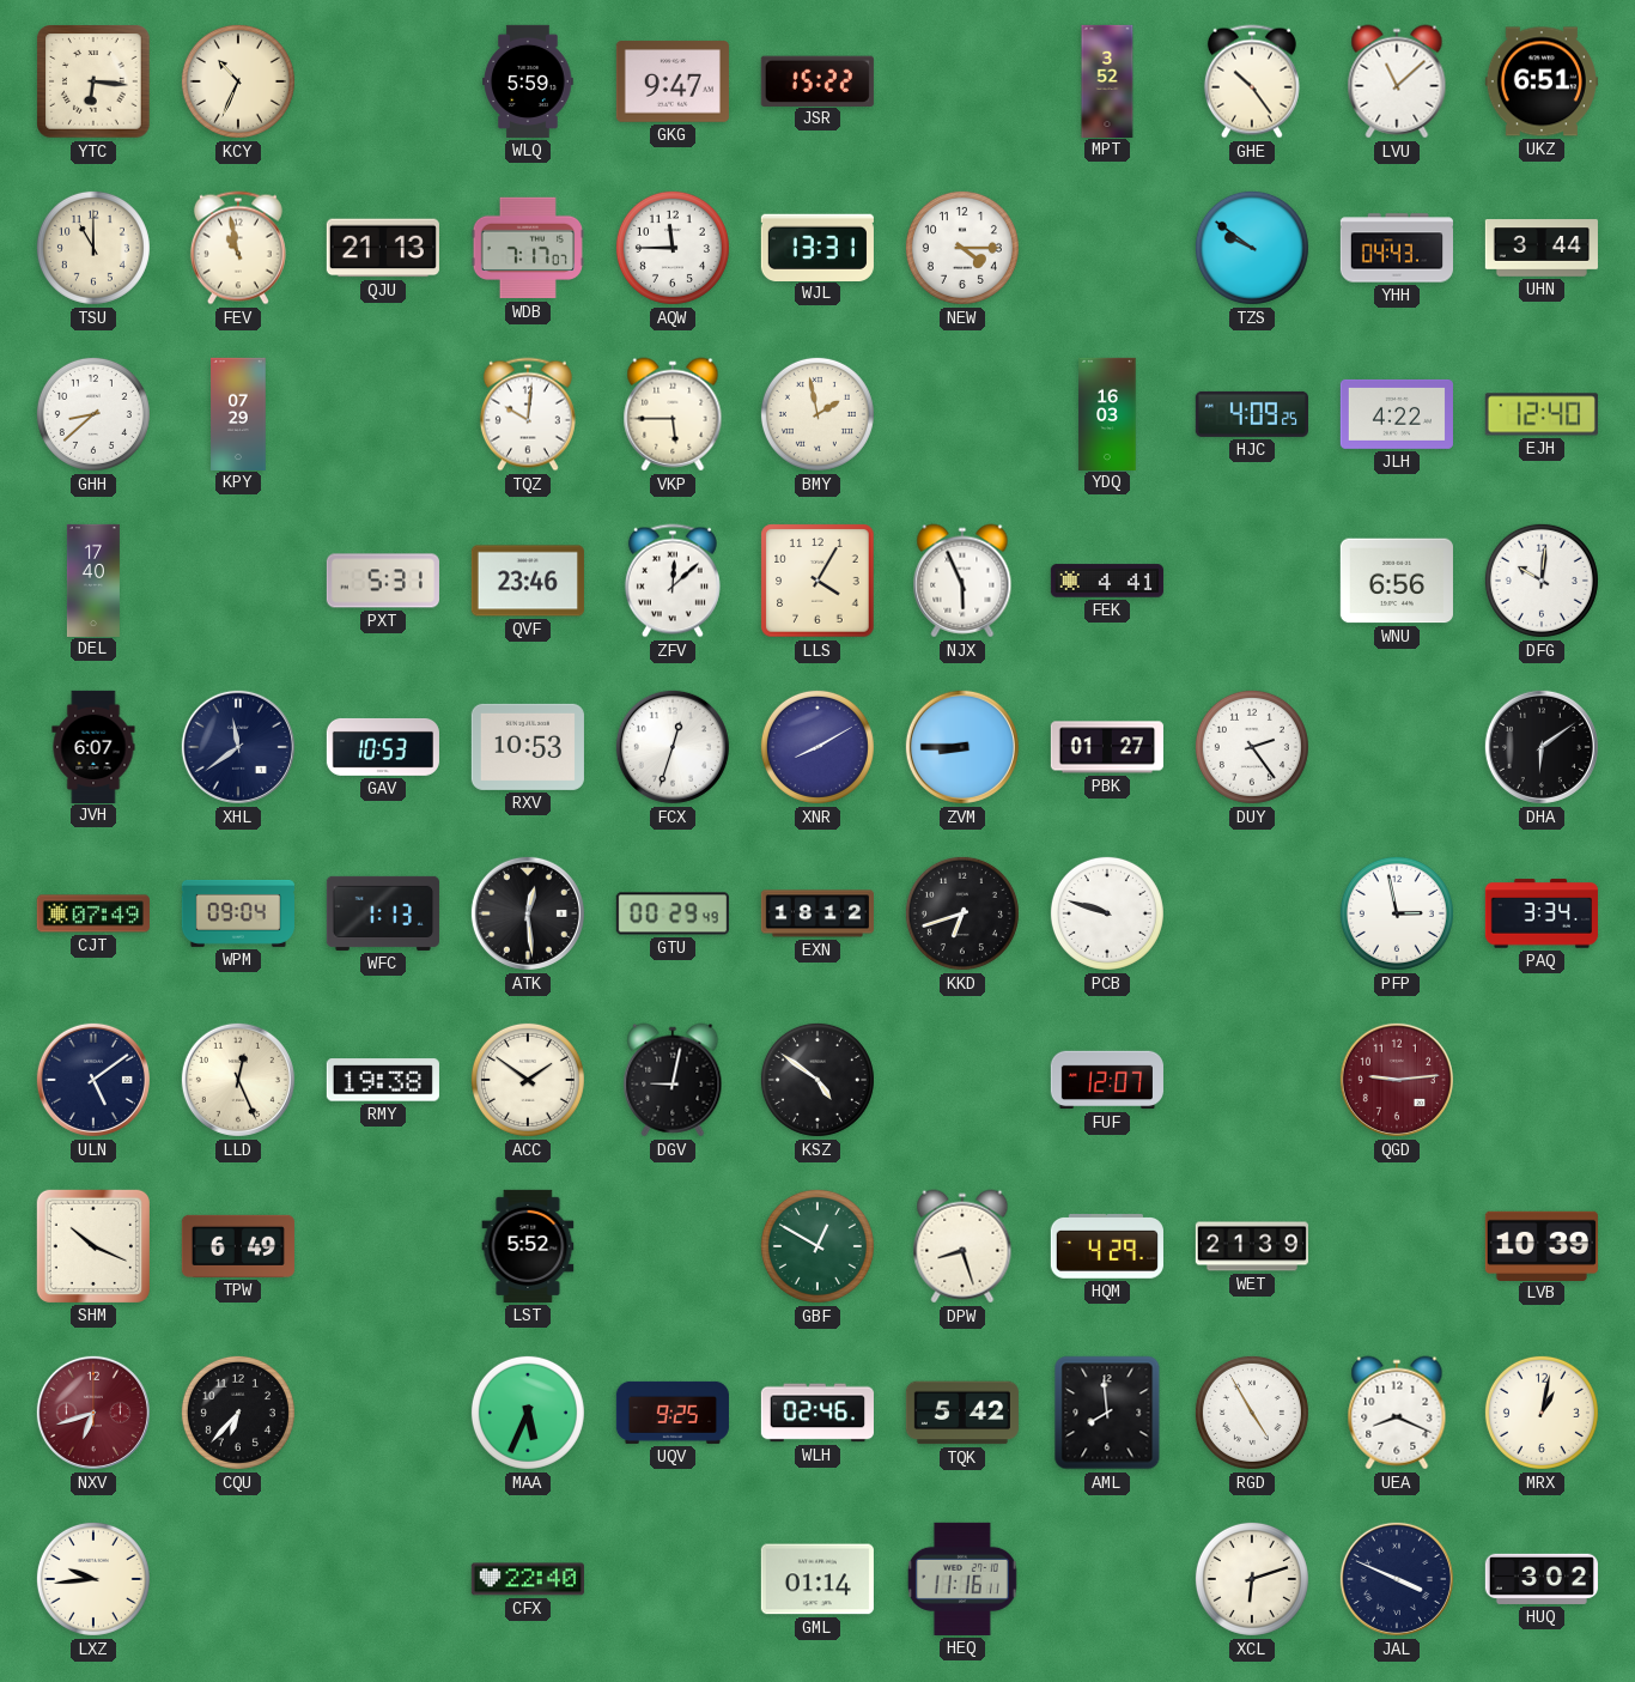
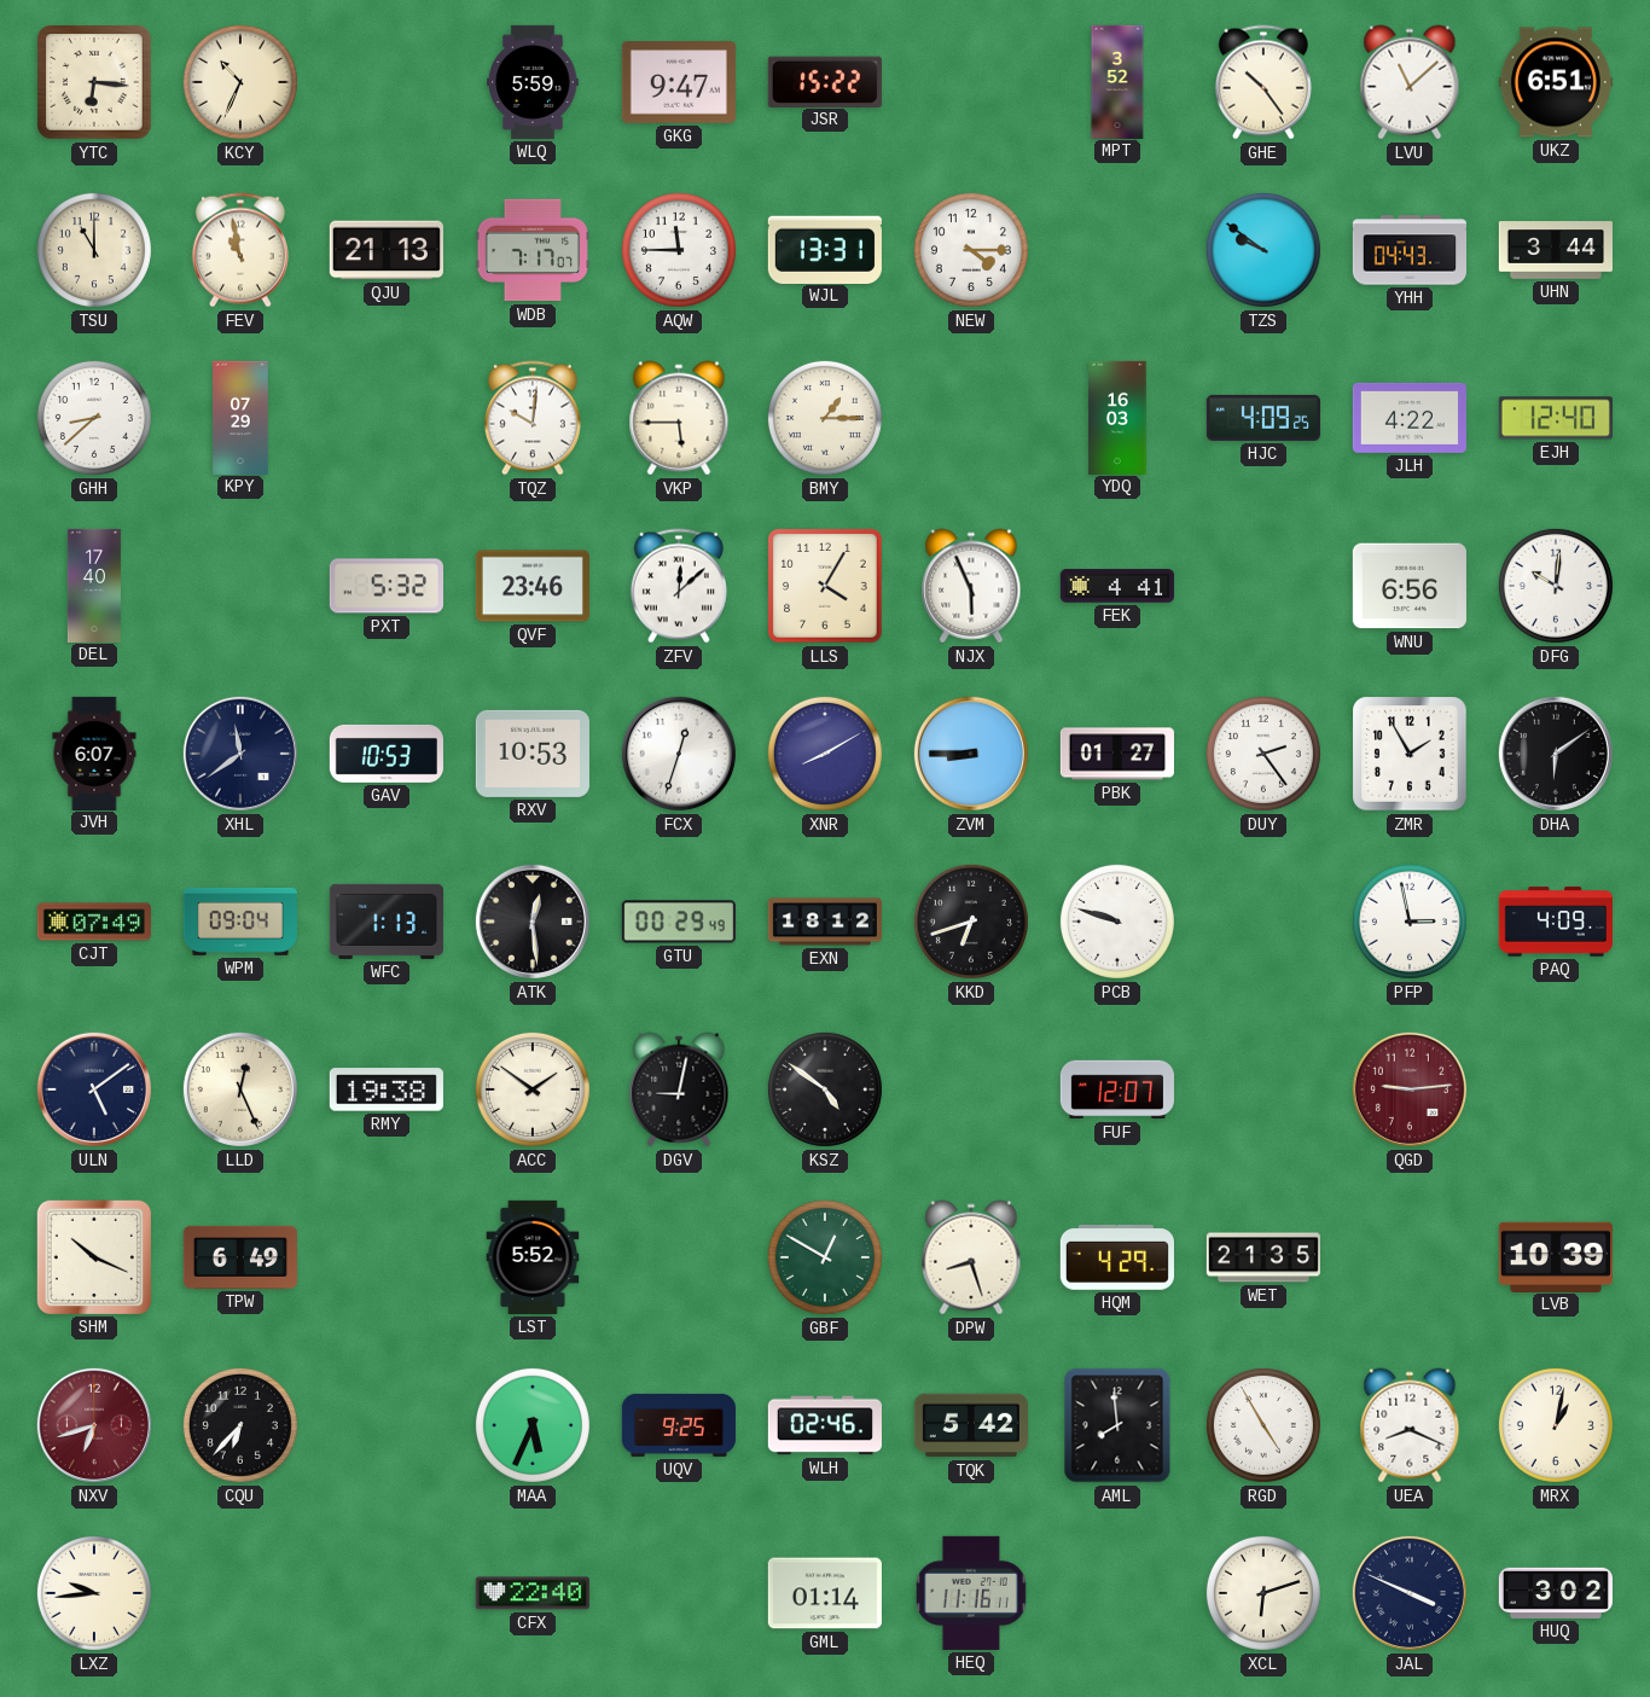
BMY: 1:58 -> 1:15 (825, 418)
PXT: 5:31 -> 5:32 (387, 586)
ZMR: none -> 1:55 (1410, 754)
PAQ: 3:34 -> 4:09 (1556, 922)
WET: 21:39 -> 21:35 (1263, 1257)
